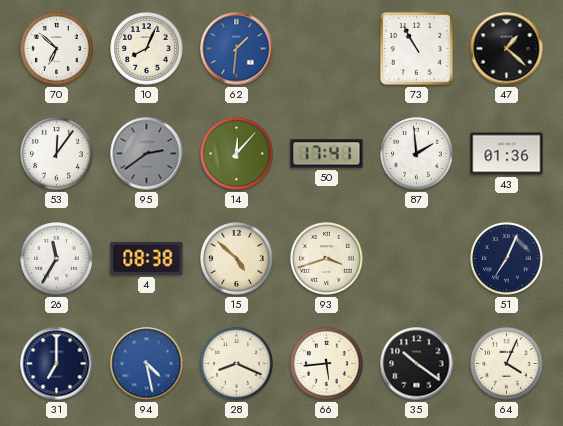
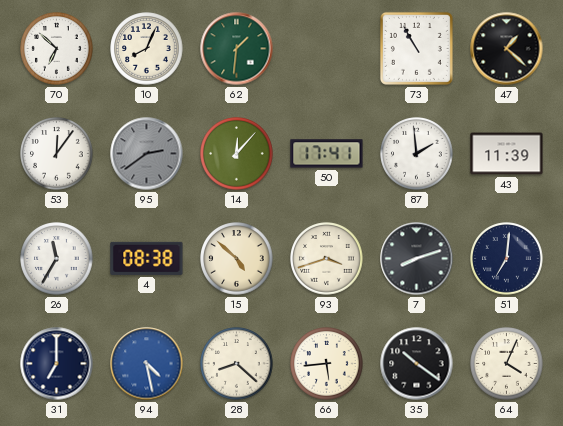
62 dial: blue -> green (237, 49)
43: 01:36 -> 11:39 (507, 154)
7: none -> 8:12 (417, 259)
51: 7:04 -> 7:01 (507, 259)
28: 8:19 -> 8:22 (237, 364)
